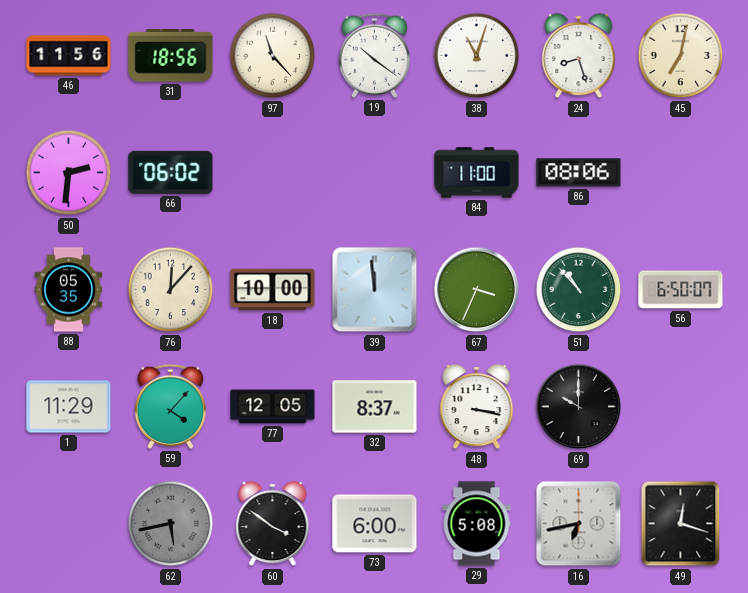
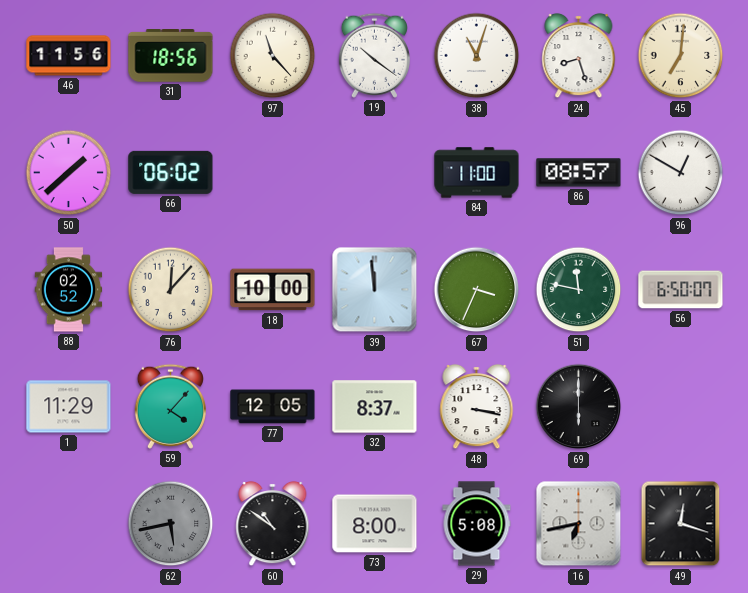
45: 7:02 -> 7:01 (681, 56)
50: 2:31 -> 1:38 (69, 173)
86: 08:06 -> 08:57 (579, 173)
96: none -> 12:50 (681, 173)
88: 05:35 -> 02:52 (69, 290)
51: 10:53 -> 11:47 (579, 290)
69: 10:00 -> 6:00 (579, 407)
60: 3:51 -> 10:51 (273, 524)
73: 6:00 -> 8:00 (375, 524)
